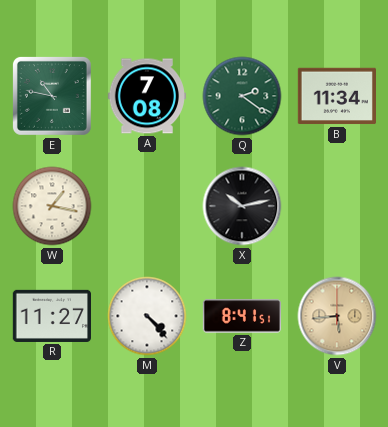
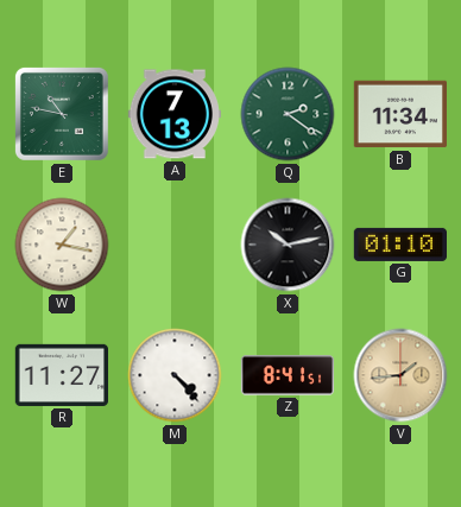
A: 7:08 -> 7:13 (173, 114)
G: none -> 01:10 (399, 245)
V: 5:44 -> 1:44 (400, 375)
